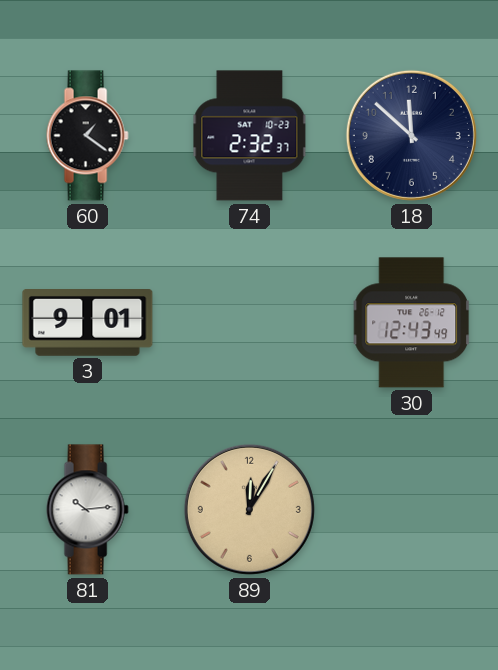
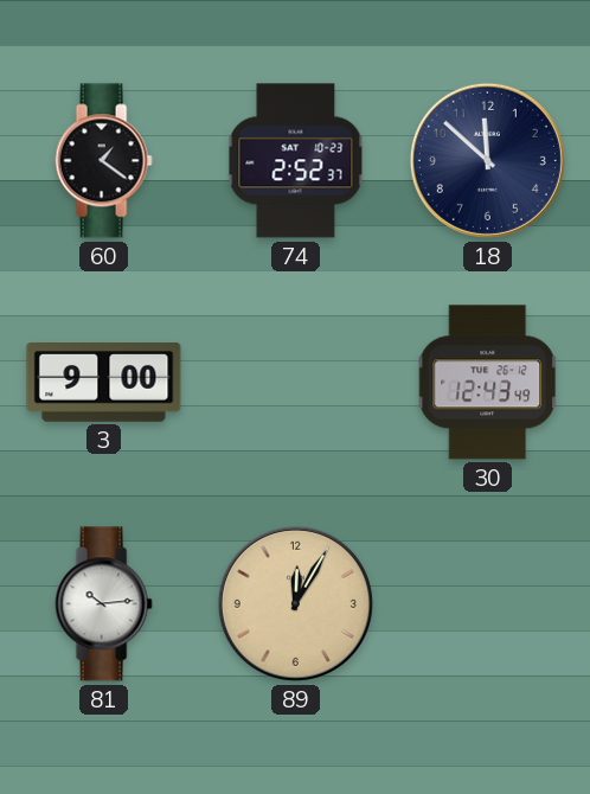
74: 2:32 -> 2:52 (296, 161)
3: 9:01 -> 9:00 (104, 383)
